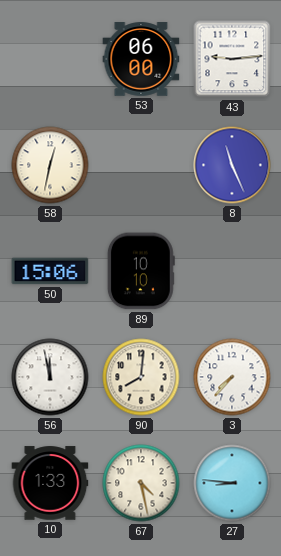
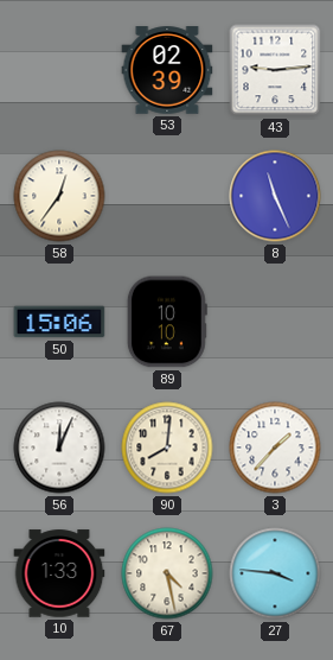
53: 06:00 -> 02:39 (167, 70)
58: 12:32 -> 12:36 (59, 196)
56: 11:58 -> 12:04 (59, 448)
3: 7:37 -> 1:37 (275, 448)
27: 8:46 -> 3:46 (275, 573)
